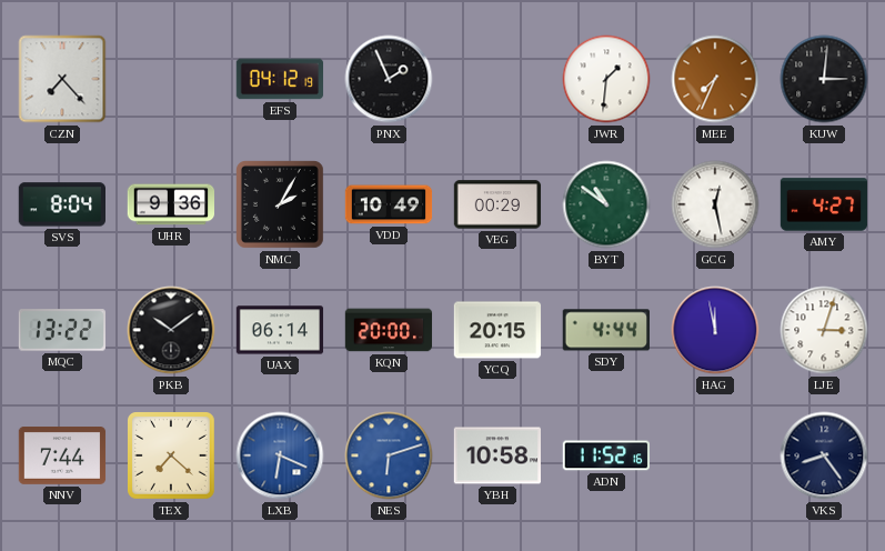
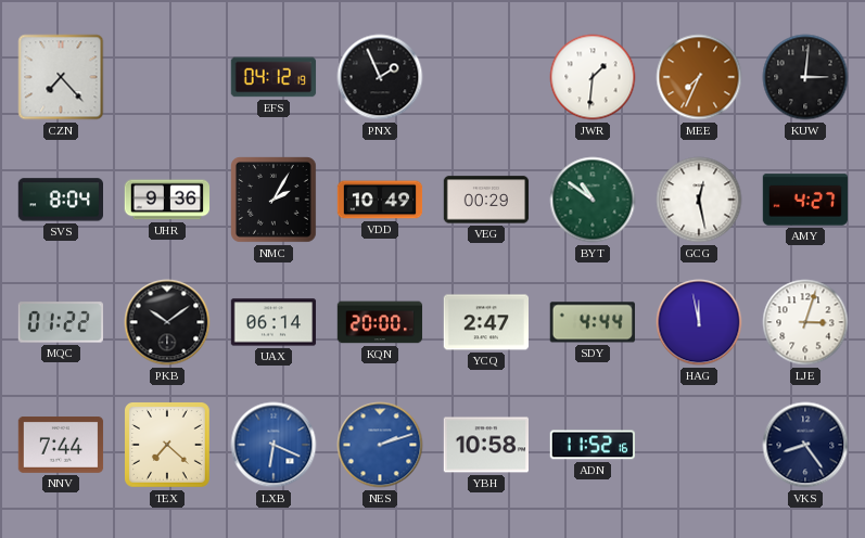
MQC: 13:22 -> 01:22 (60, 322)
YCQ: 20:15 -> 2:47 (486, 322)
NES: 6:12 -> 2:12 (380, 445)
